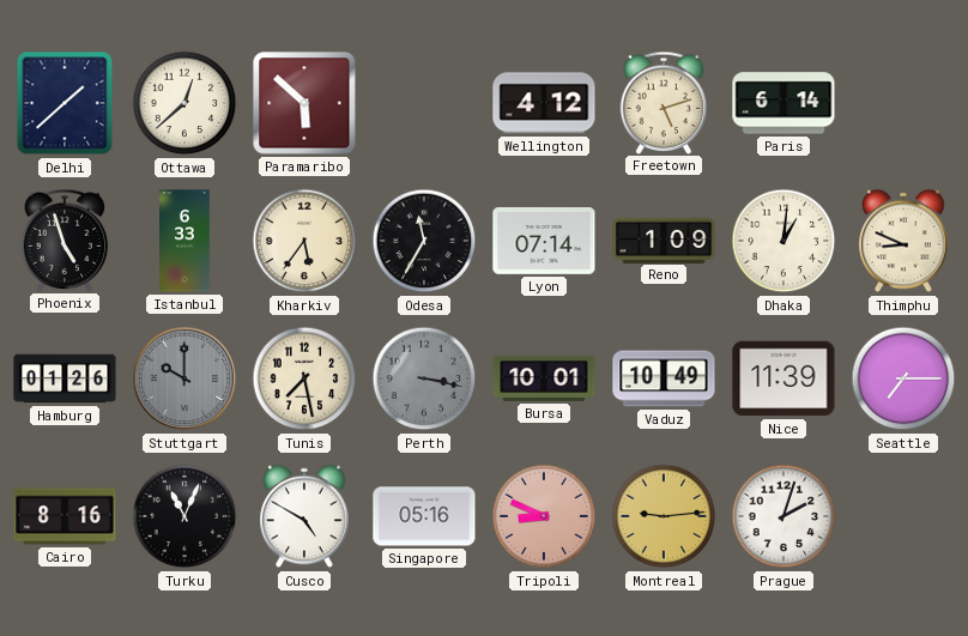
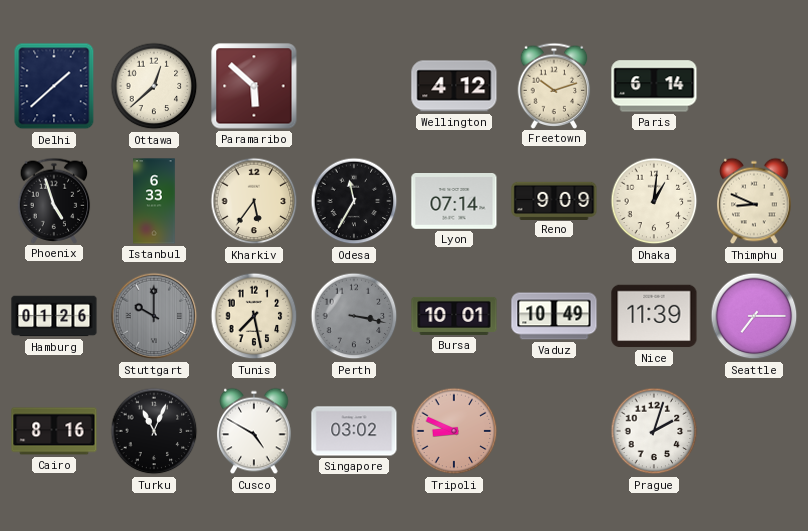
Freetown: 5:12 -> 10:12 (554, 85)
Reno: 1:09 -> 9:09 (554, 200)
Singapore: 05:16 -> 03:02 (354, 431)
Montreal: 9:14 -> none (664, 516)
